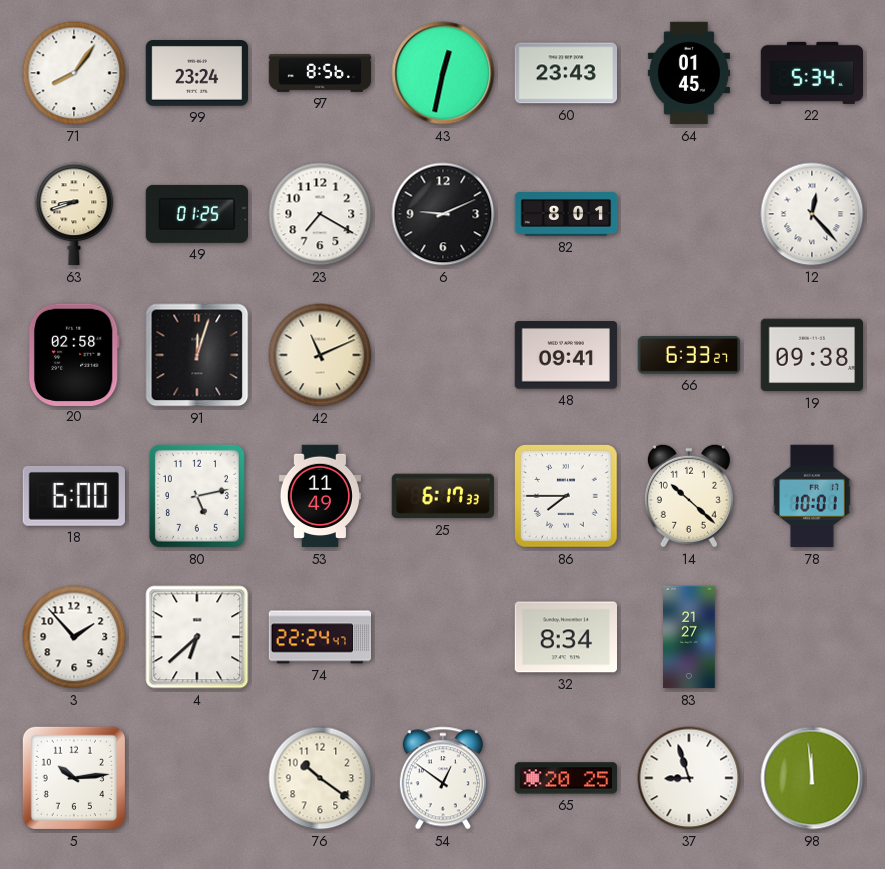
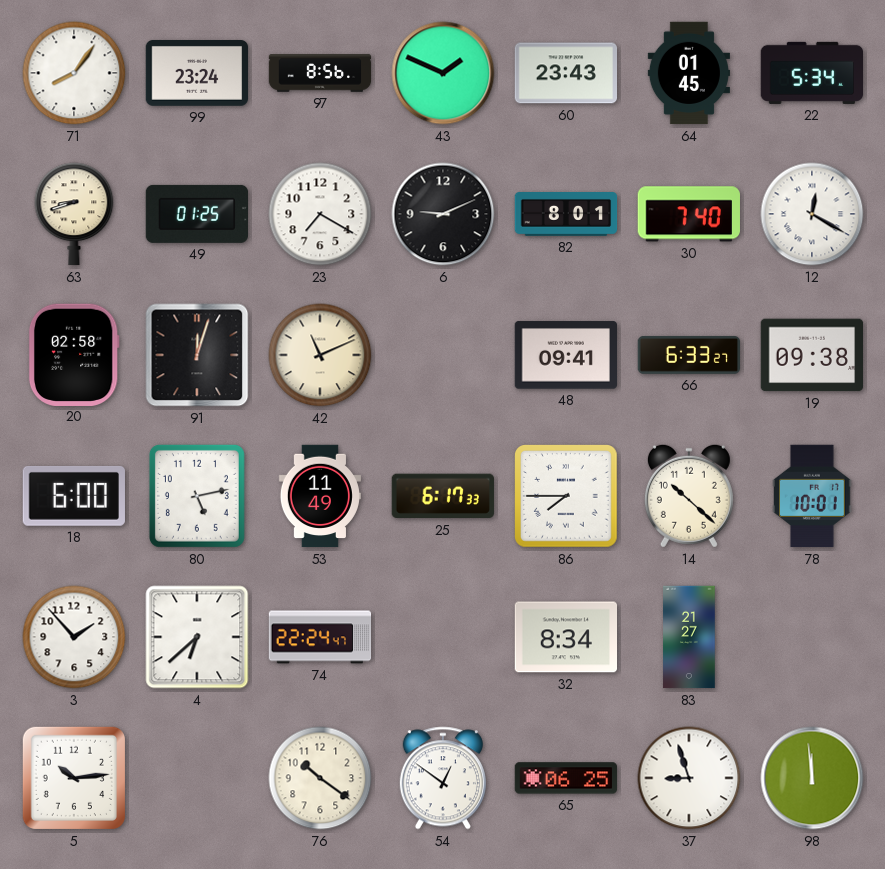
43: 12:32 -> 1:49 (443, 73)
30: none -> 7:40 (689, 214)
12: 12:23 -> 12:20 (812, 214)
65: 20:25 -> 06:25 (566, 778)
